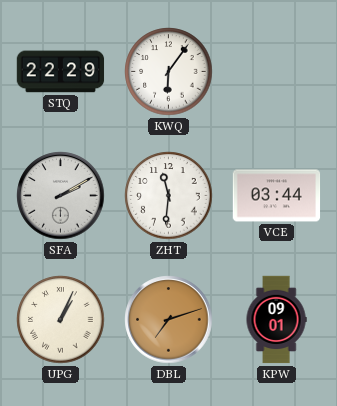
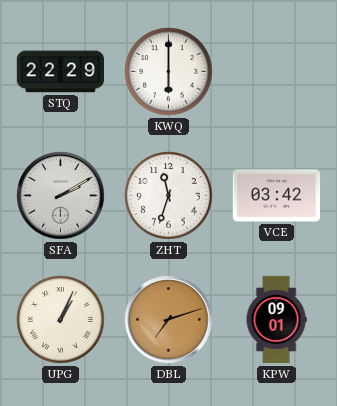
KWQ: 6:06 -> 6:00 (169, 72)
ZHT: 11:31 -> 11:33 (169, 196)
VCE: 03:44 -> 03:42 (277, 196)
